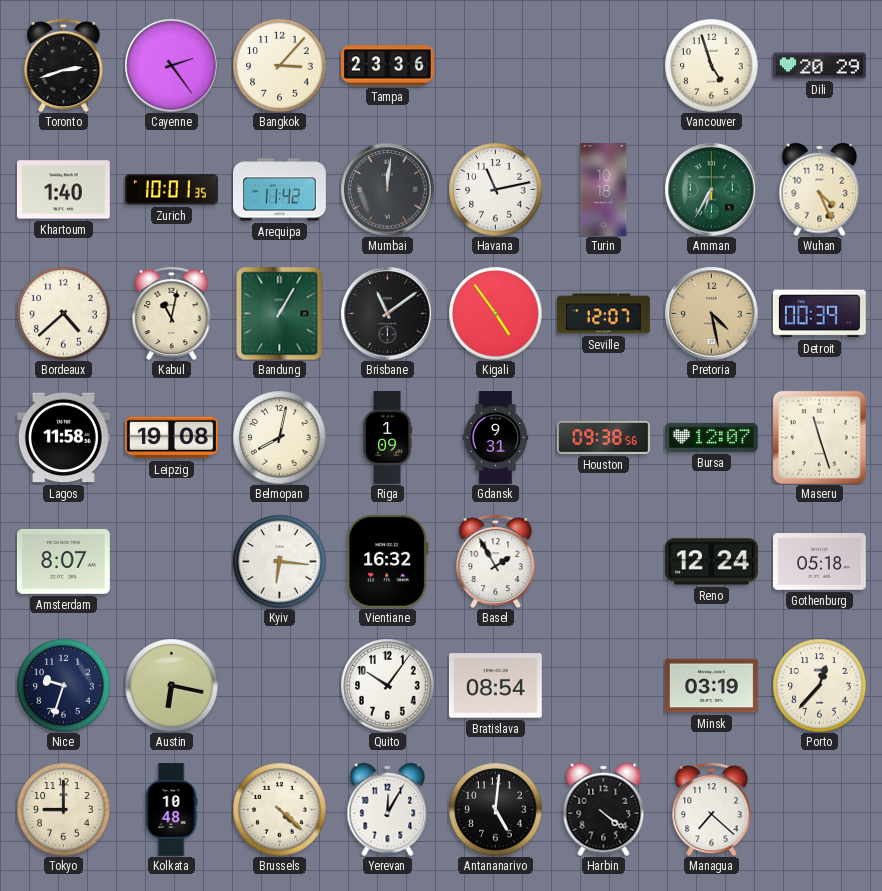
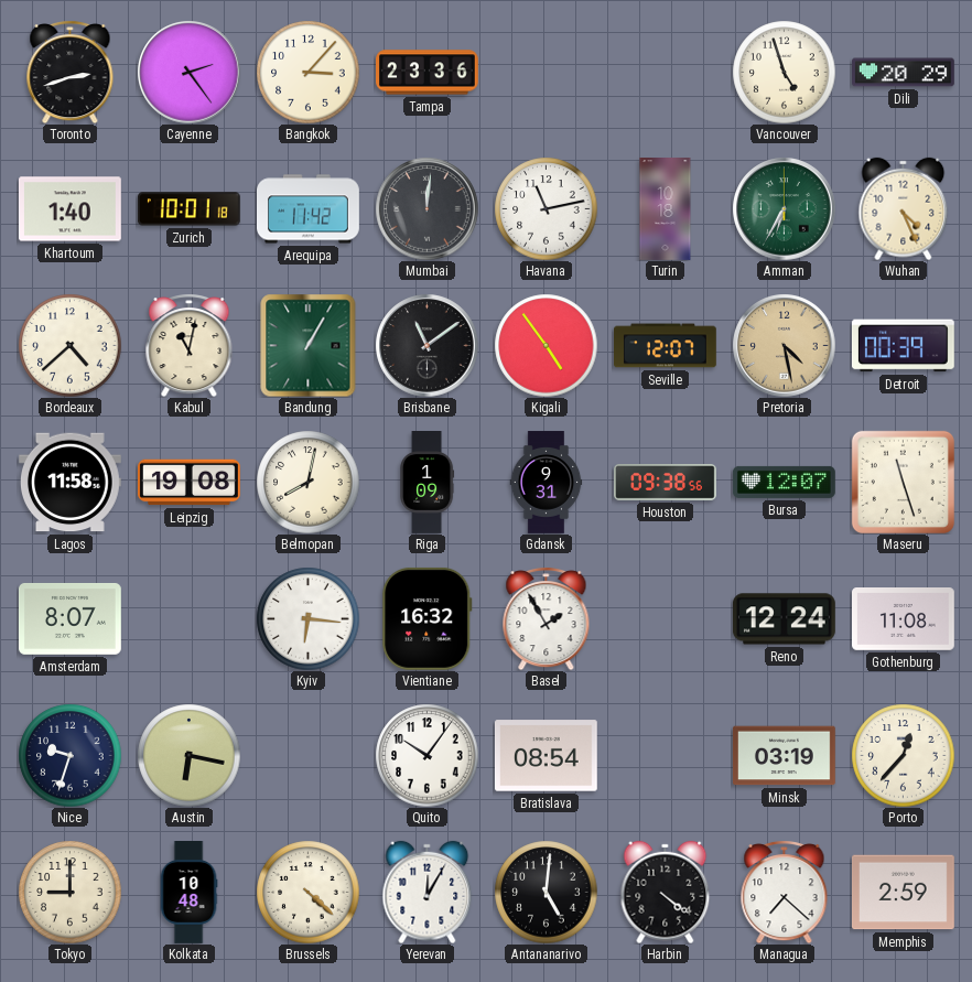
Zurich: 10:01:35 -> 10:01:18 (188, 209)
Gothenburg: 05:18 -> 11:08 (904, 619)
Memphis: none -> 2:59 (903, 893)
